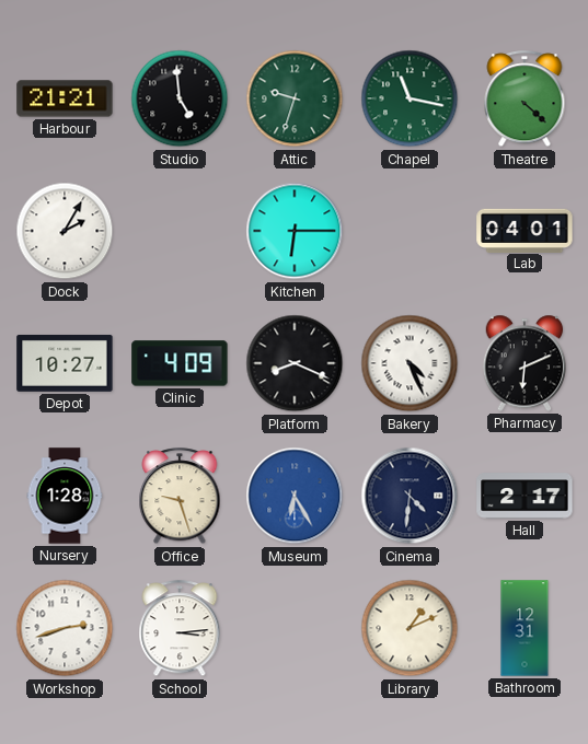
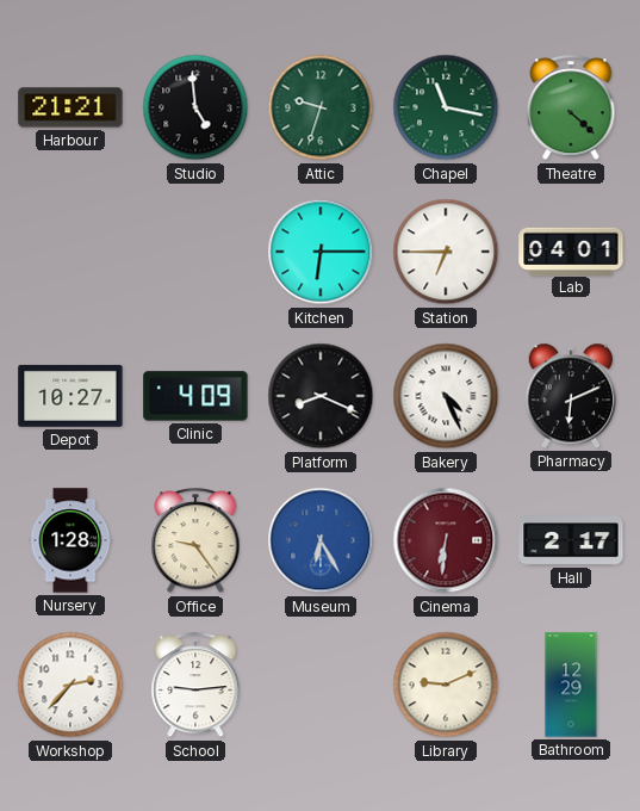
Dock: 2:05 -> none (65, 231)
Station: none -> 6:45 (446, 252)
Office: 9:27 -> 9:24 (195, 541)
Cinema: 4:31 -> 6:31 (446, 540)
Cinema dial: navy -> burgundy (446, 540)
Workshop: 2:42 -> 2:37 (70, 685)
School: 3:14 -> 9:14 (195, 686)
Library: 1:11 -> 9:11 (446, 685)
Bathroom: 12:31 -> 12:29 (571, 685)
